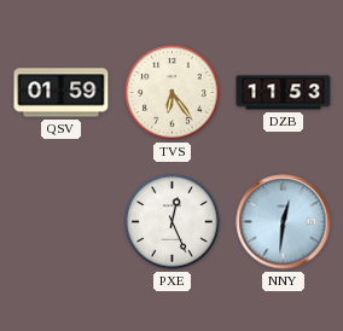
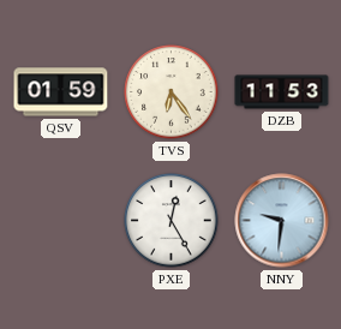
PXE: 12:26 -> 12:25 (172, 221)
NNY: 12:31 -> 9:31 (282, 221)
